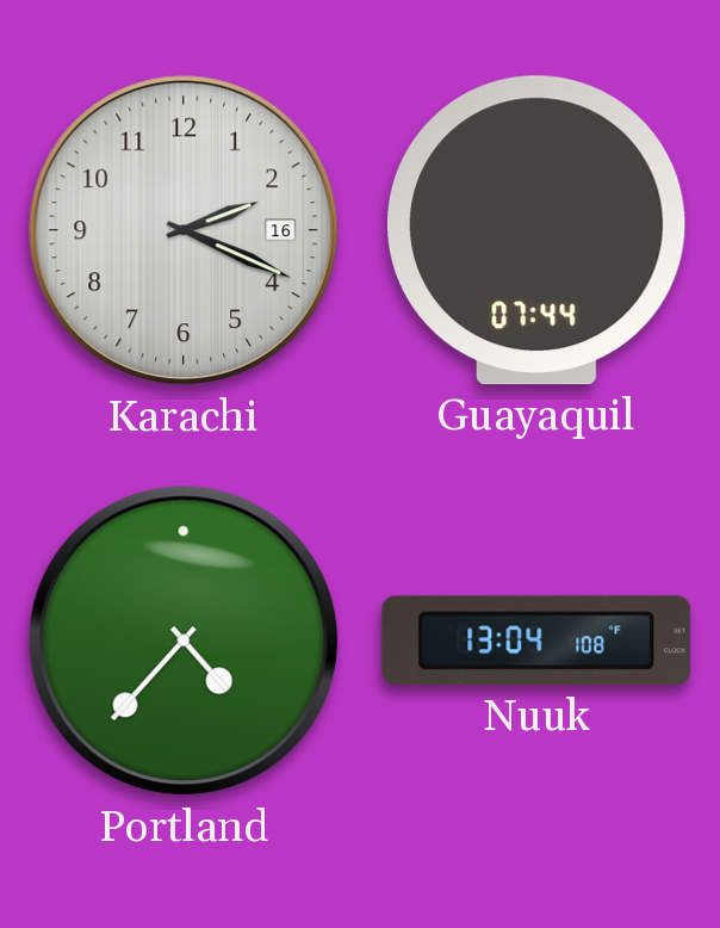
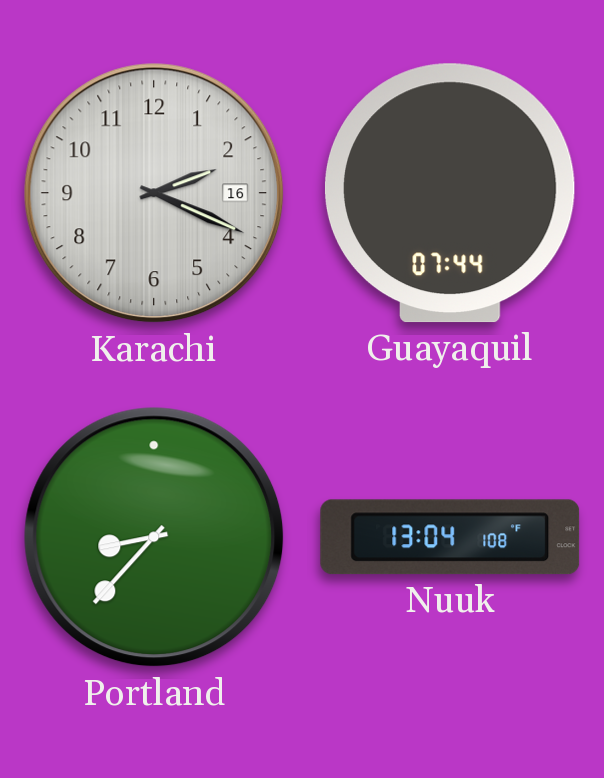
Portland: 4:37 -> 8:37 (154, 537)
